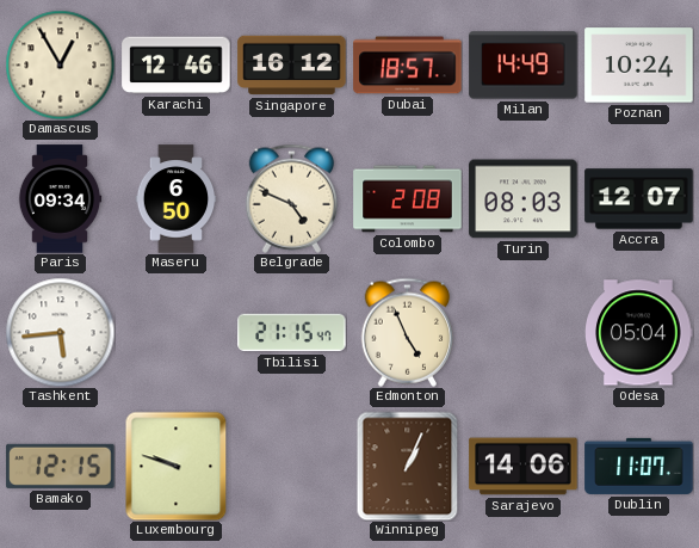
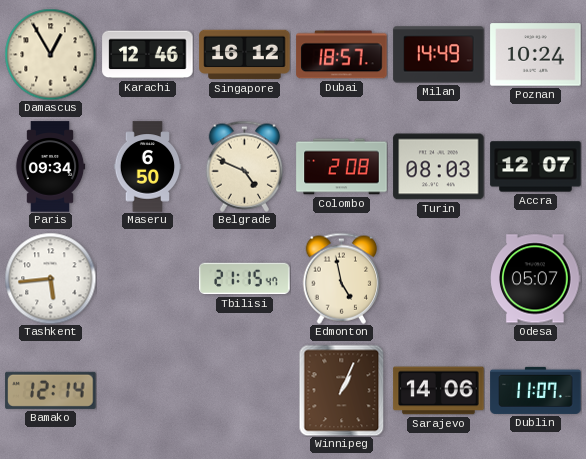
Edmonton: 4:56 -> 4:58 (342, 278)
Odesa: 05:04 -> 05:07 (536, 279)
Bamako: 12:15 -> 12:14 (51, 390)
Luxembourg: 9:48 -> none (177, 466)
